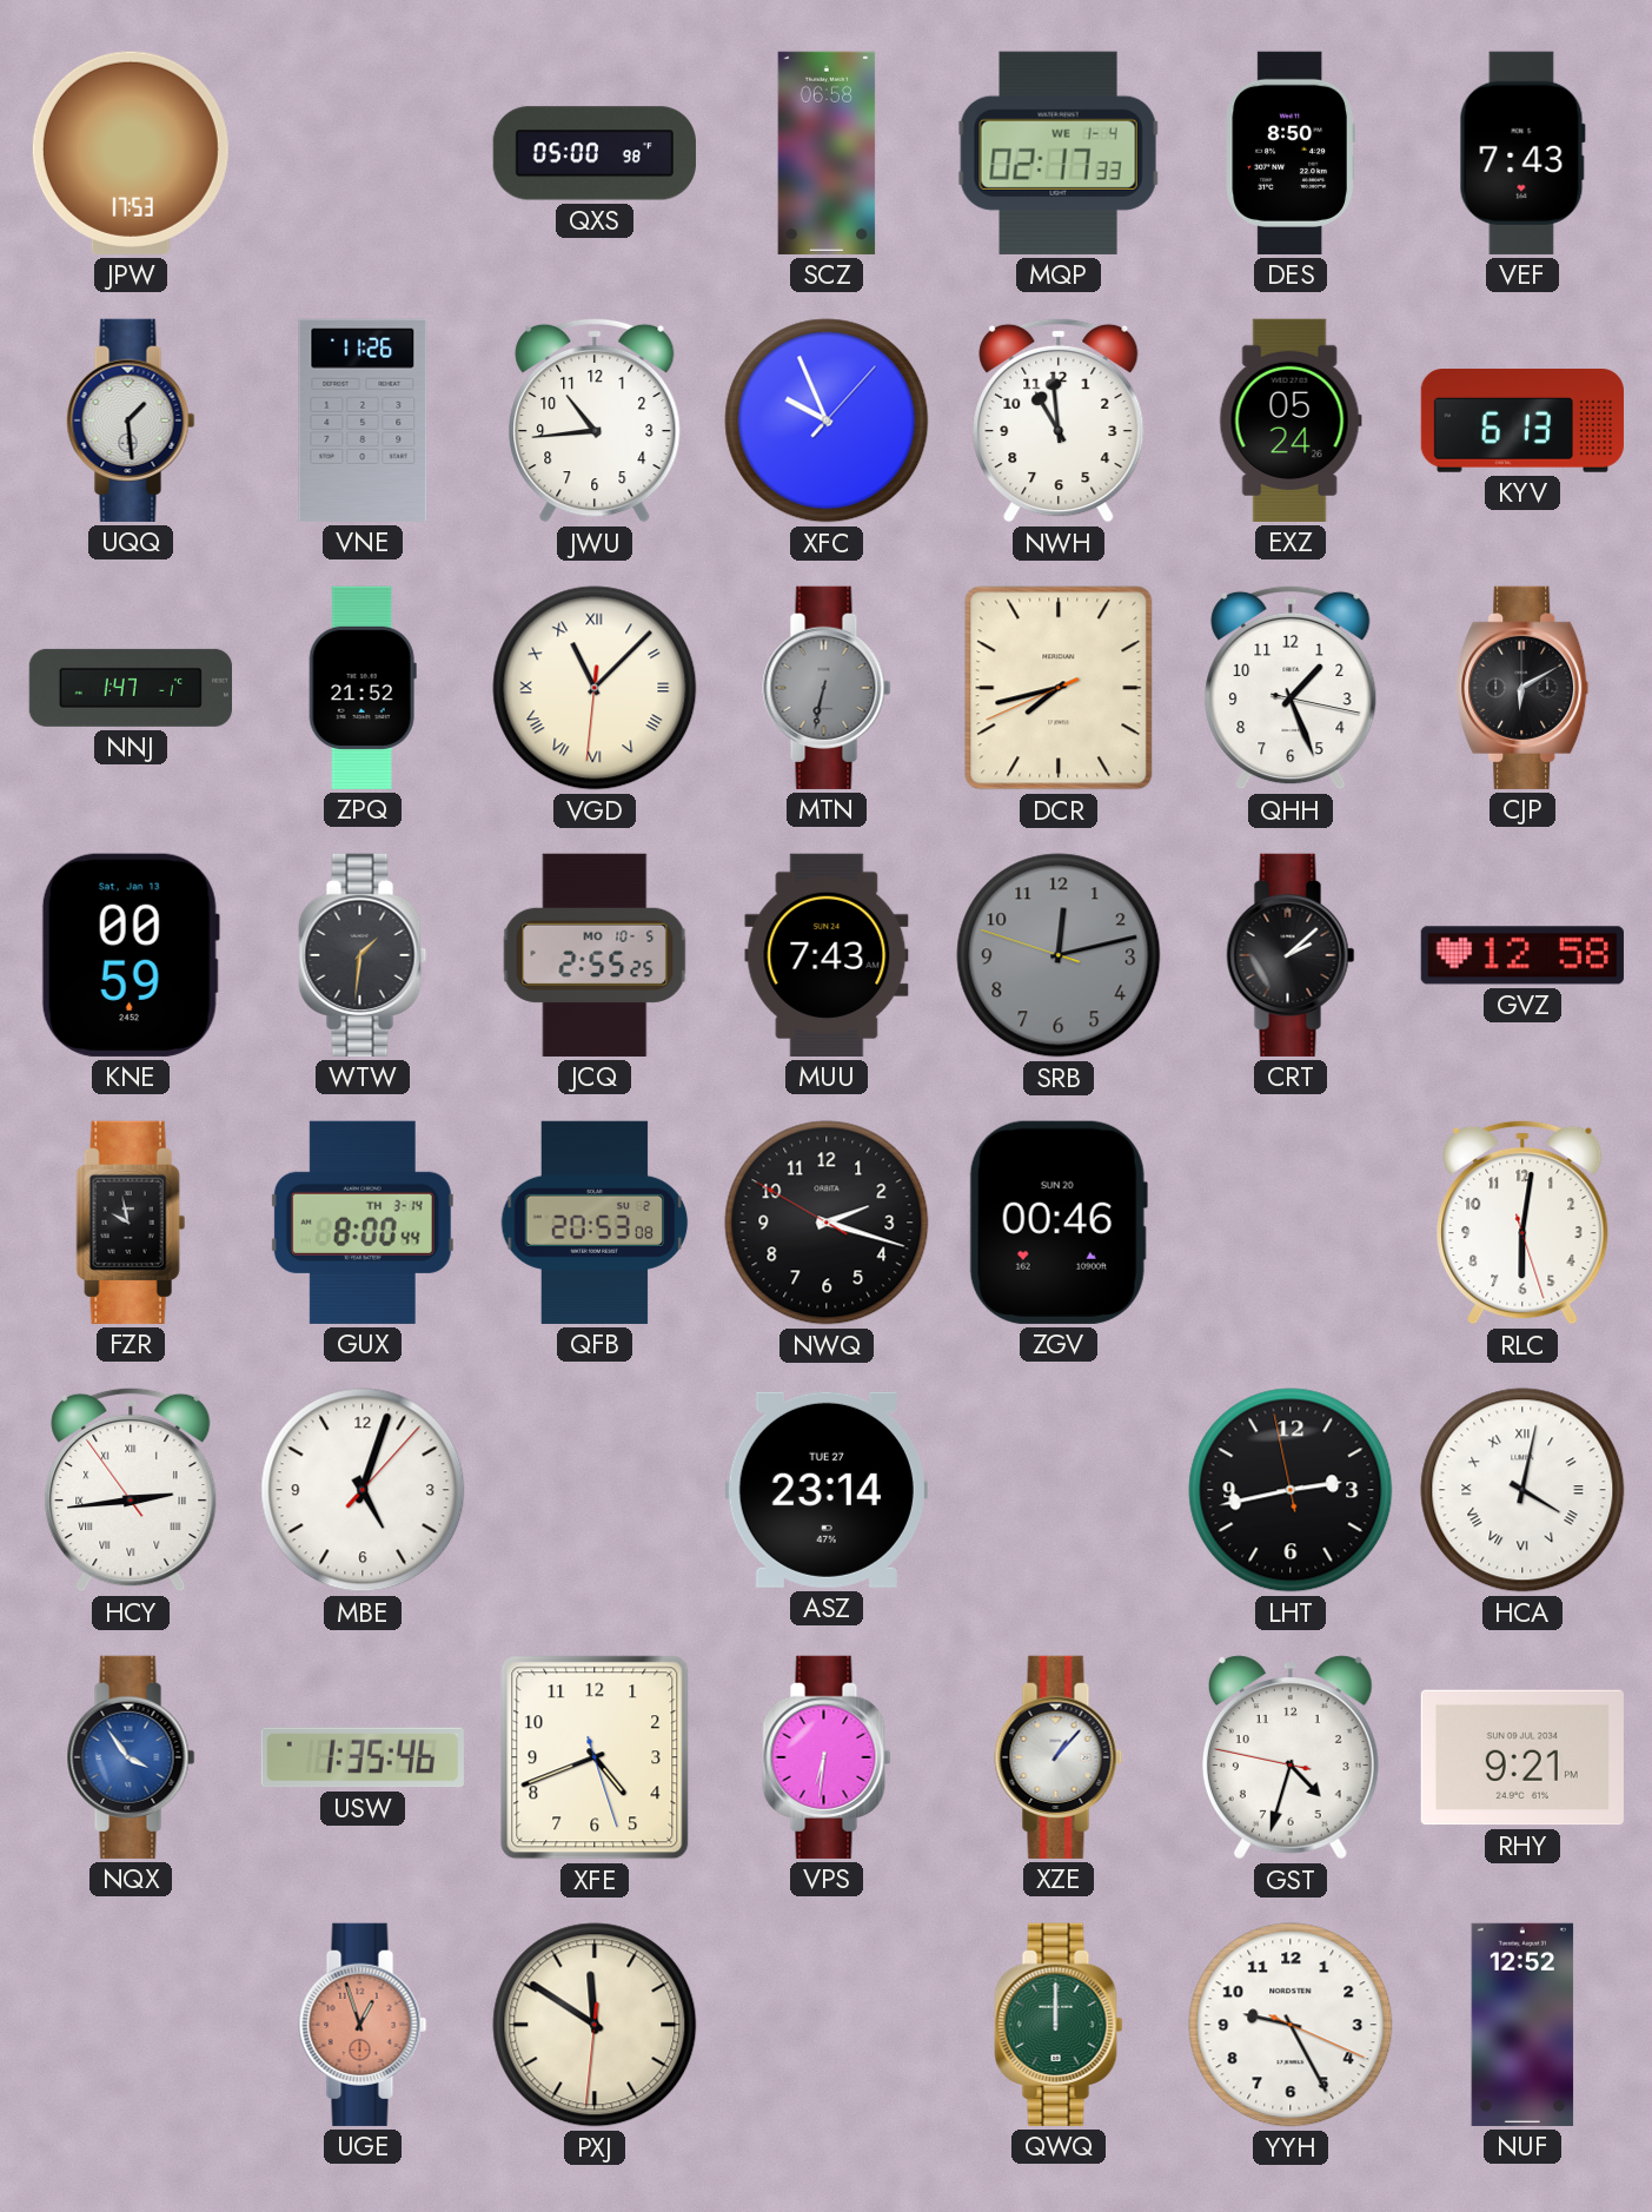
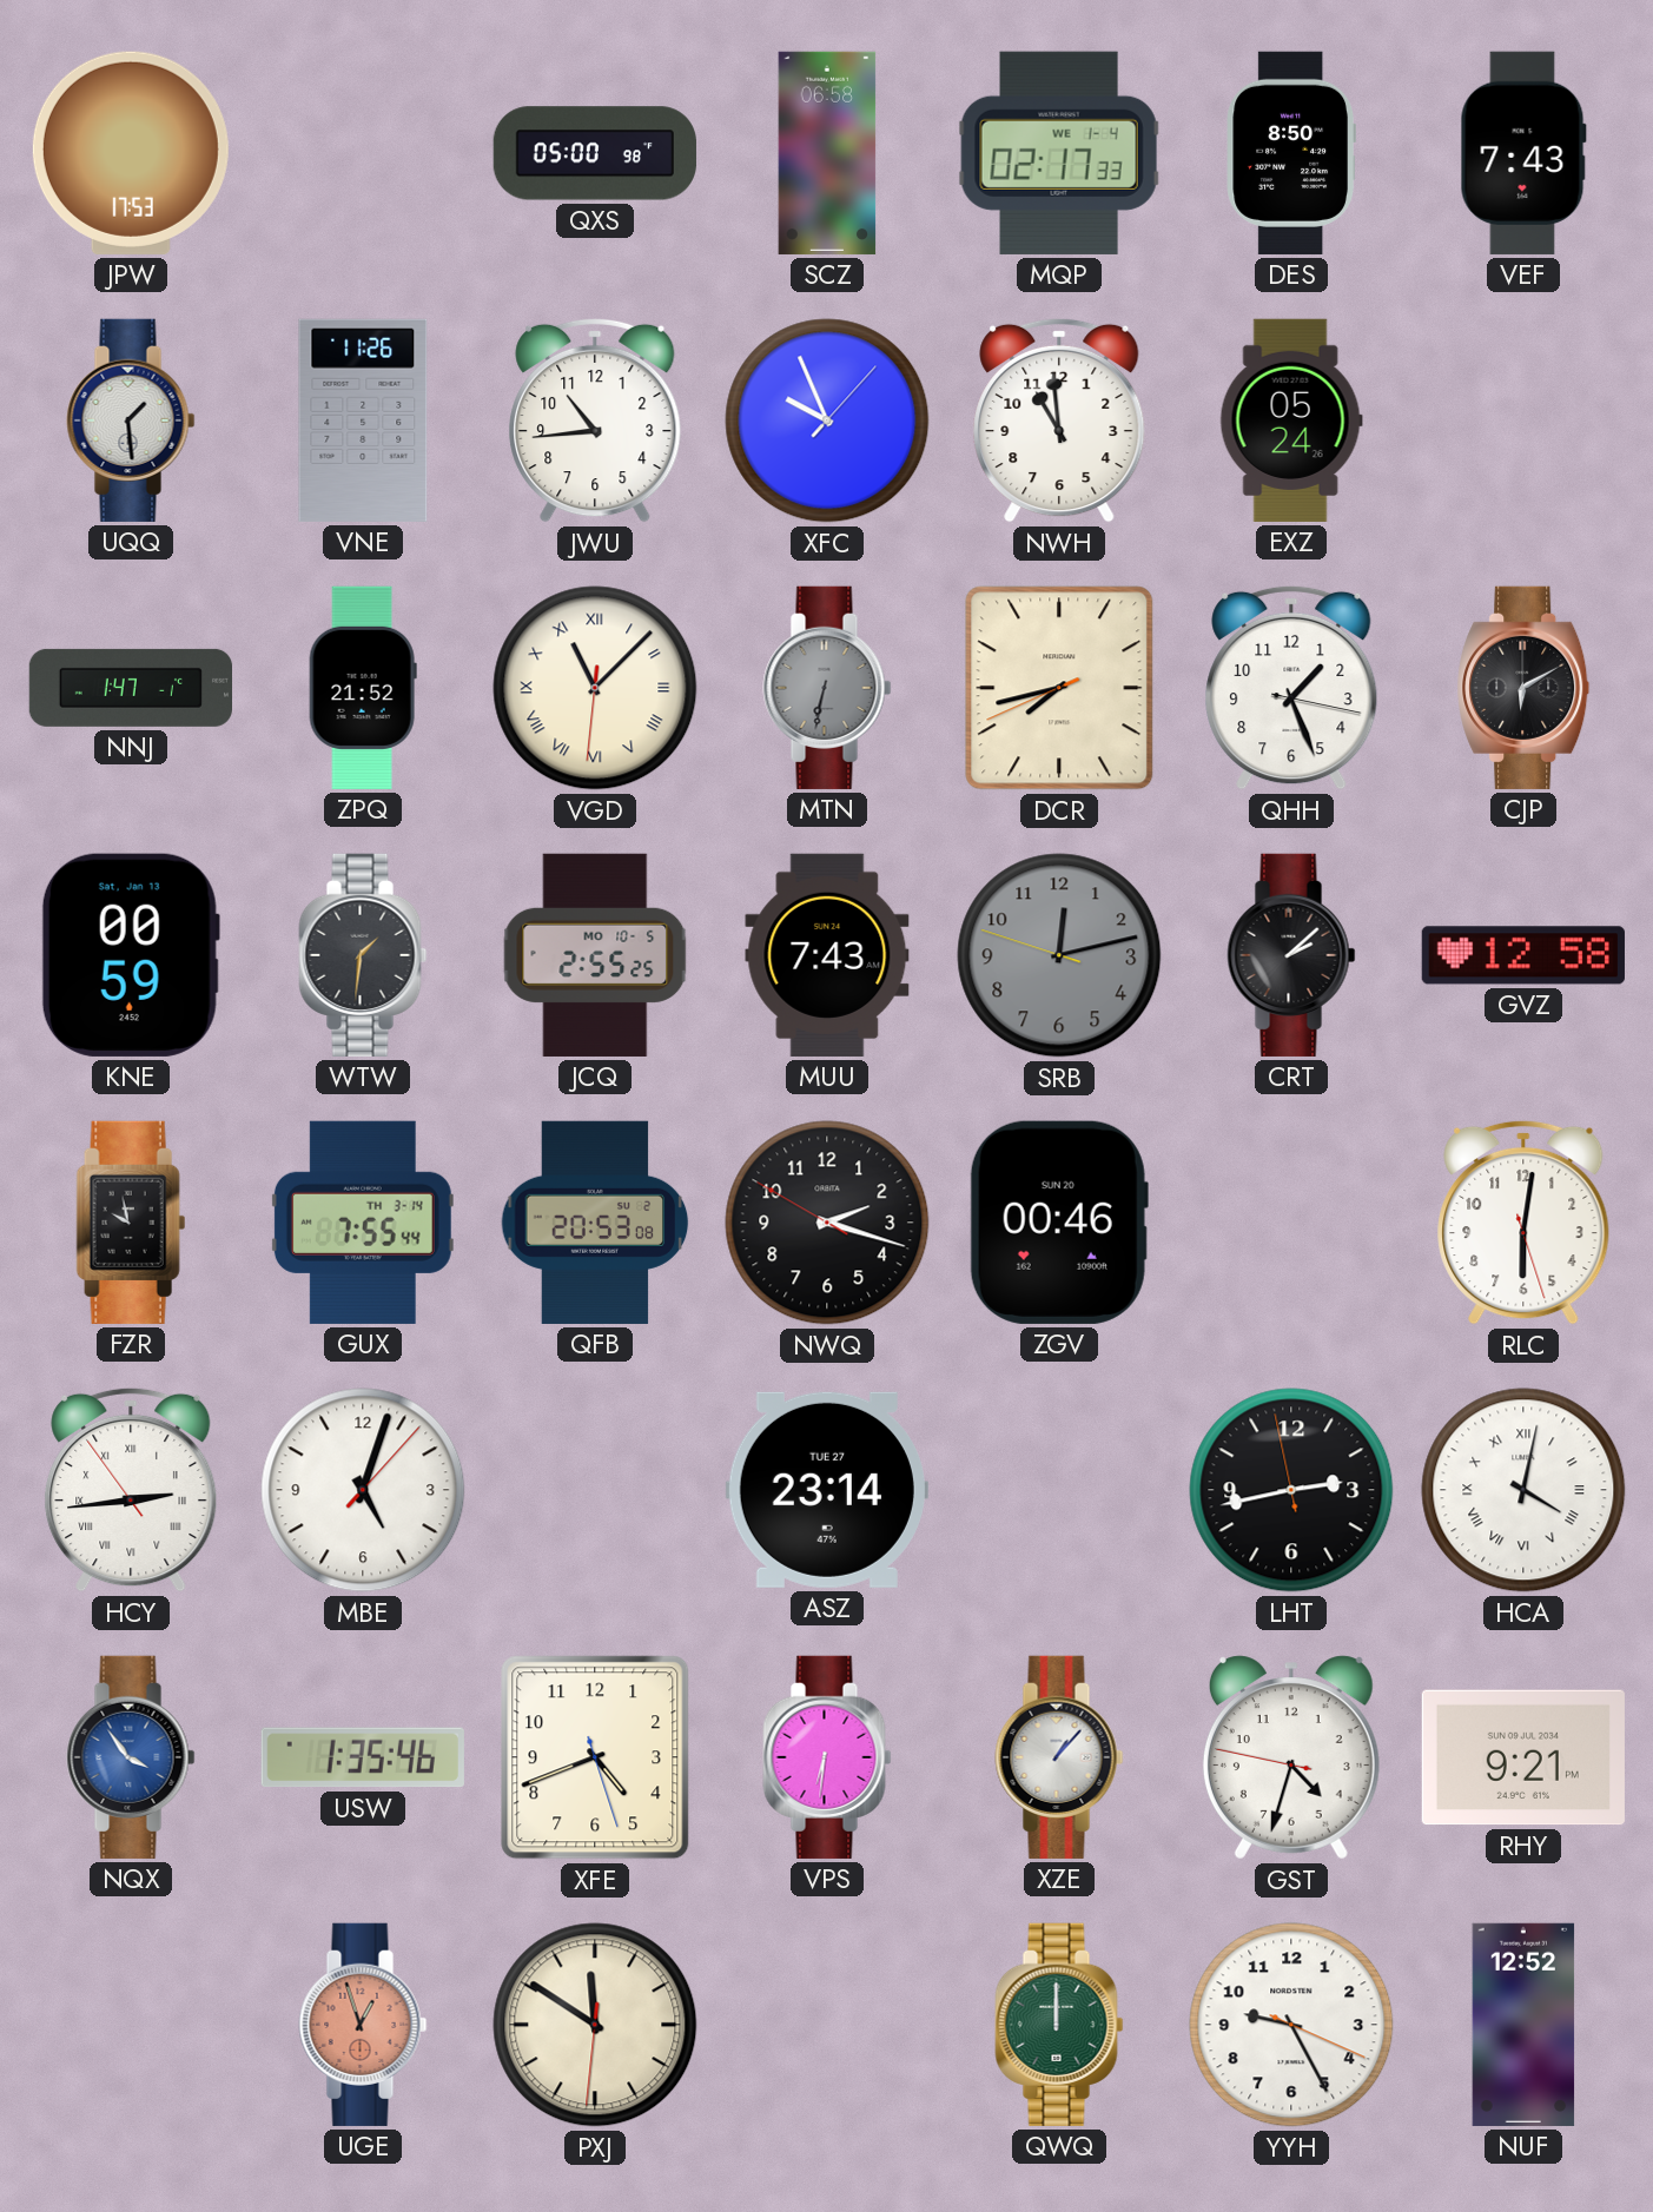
KYV: 6:13 -> none (1521, 420)
GUX: 8:00 -> 7:55 (363, 1223)
